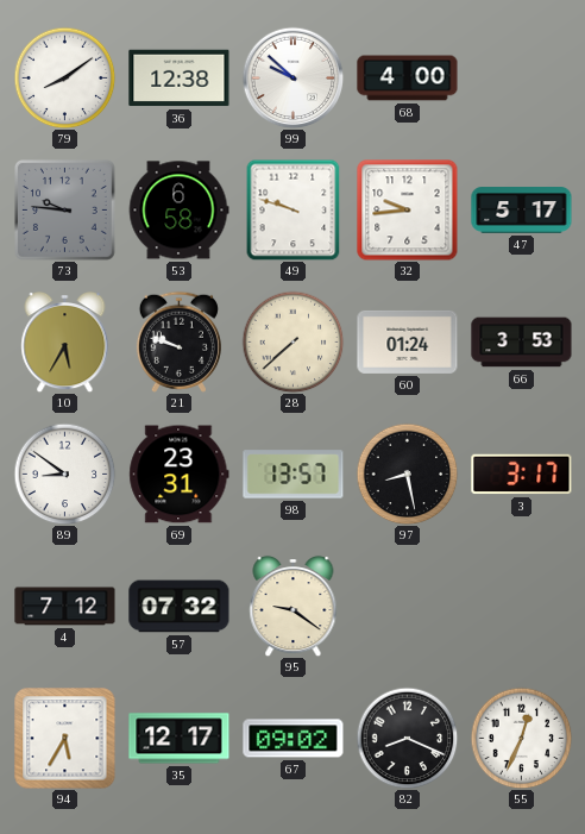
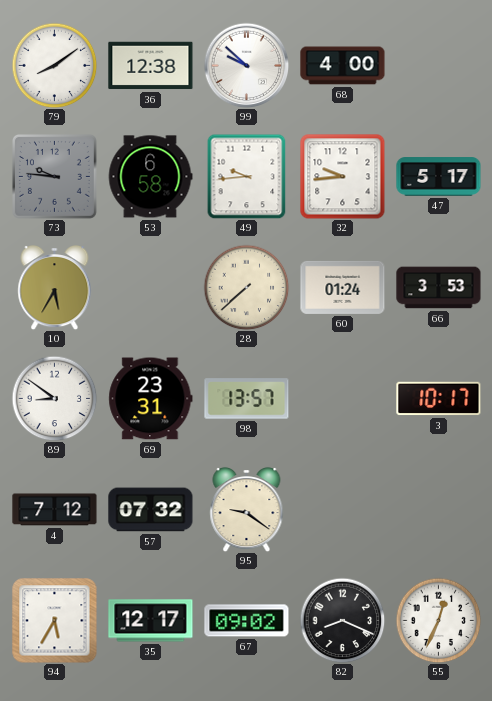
49: 9:48 -> 9:44 (247, 176)
21: 9:48 -> none (178, 341)
97: 8:28 -> none (407, 474)
3: 3:17 -> 10:17 (439, 399)
